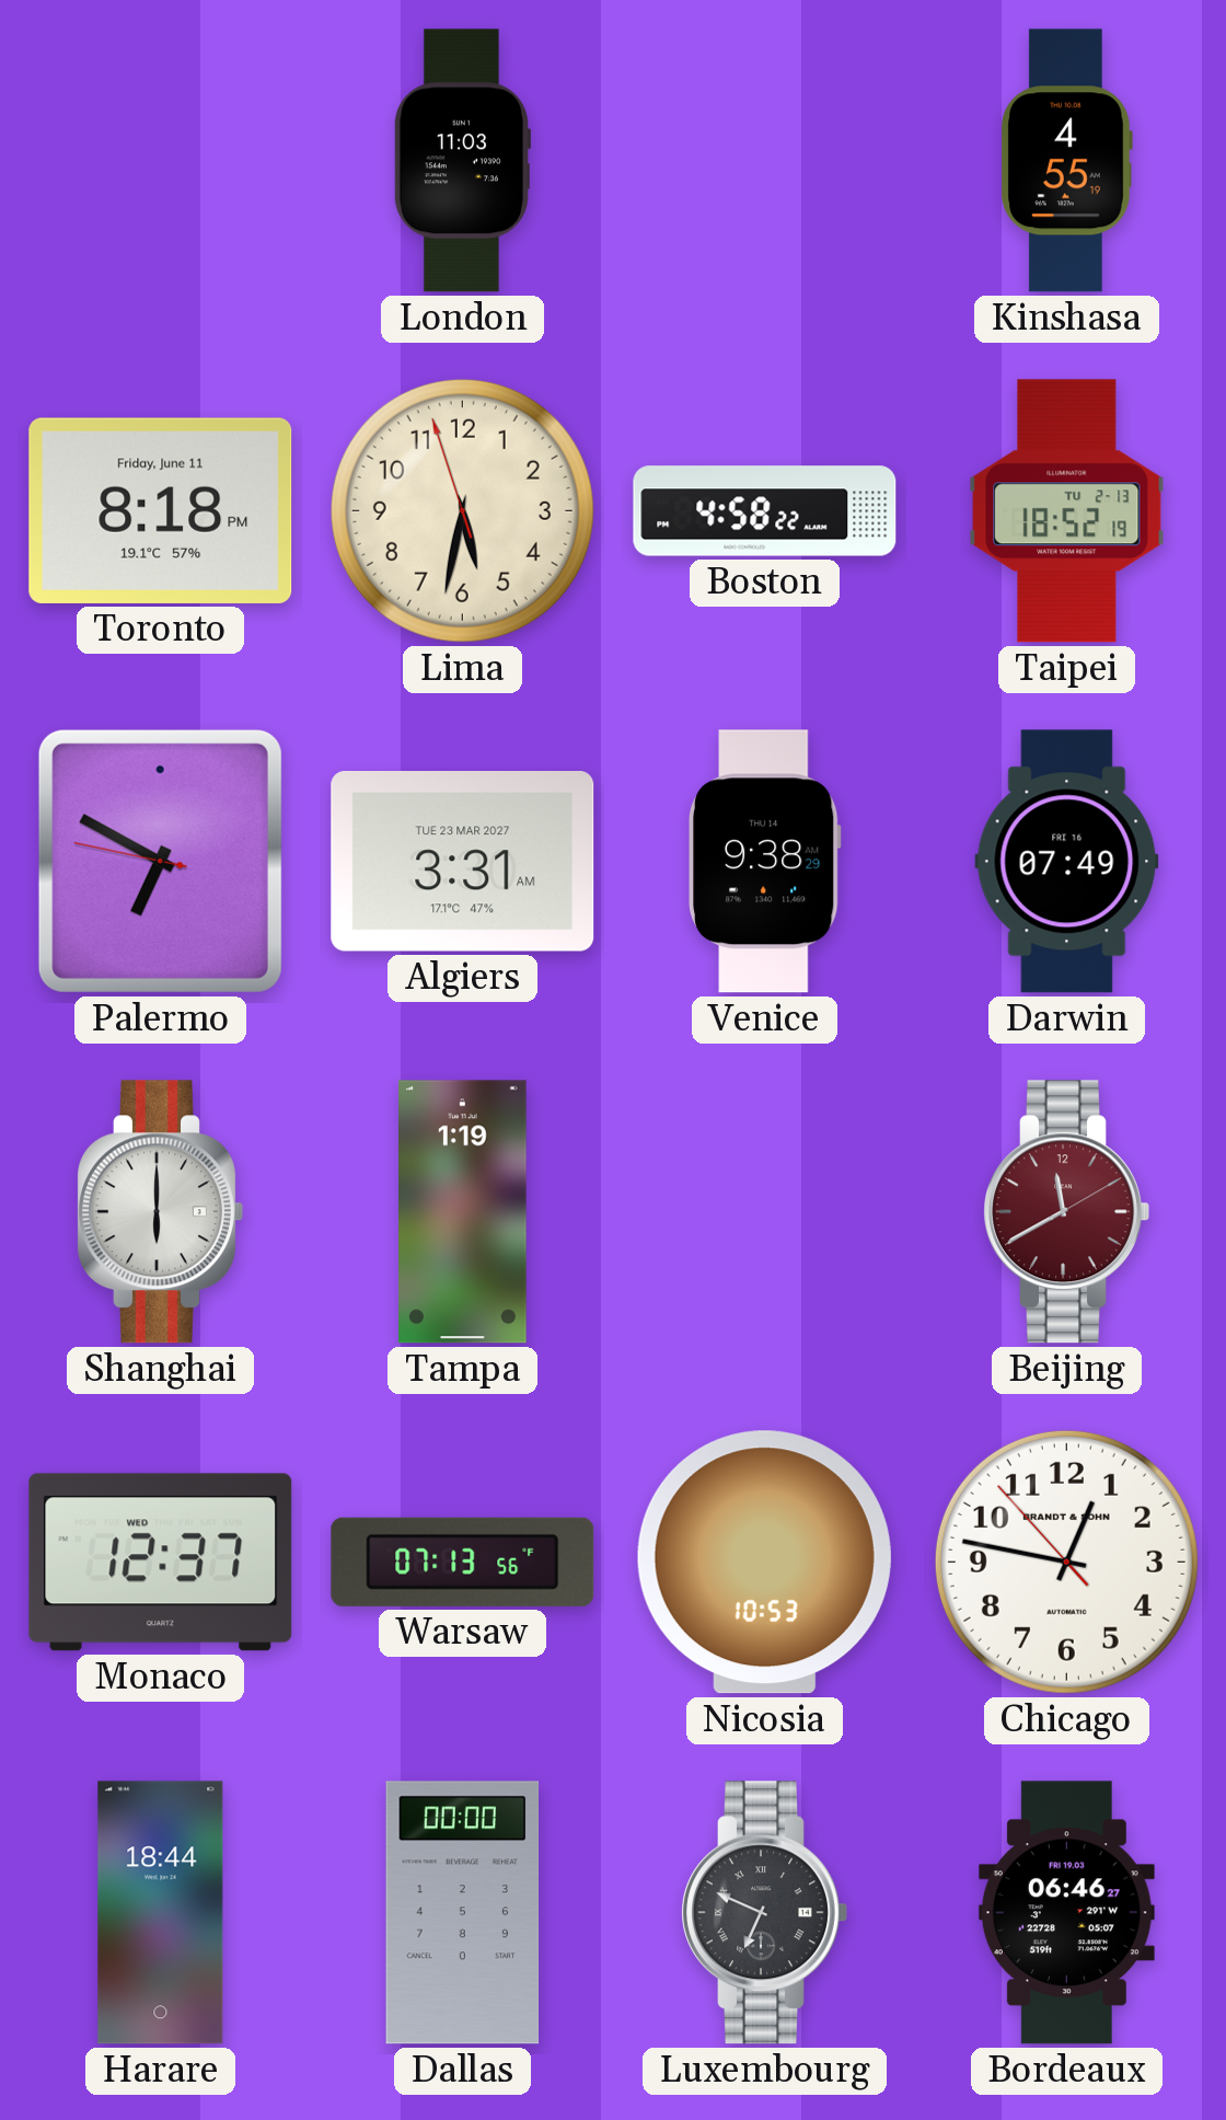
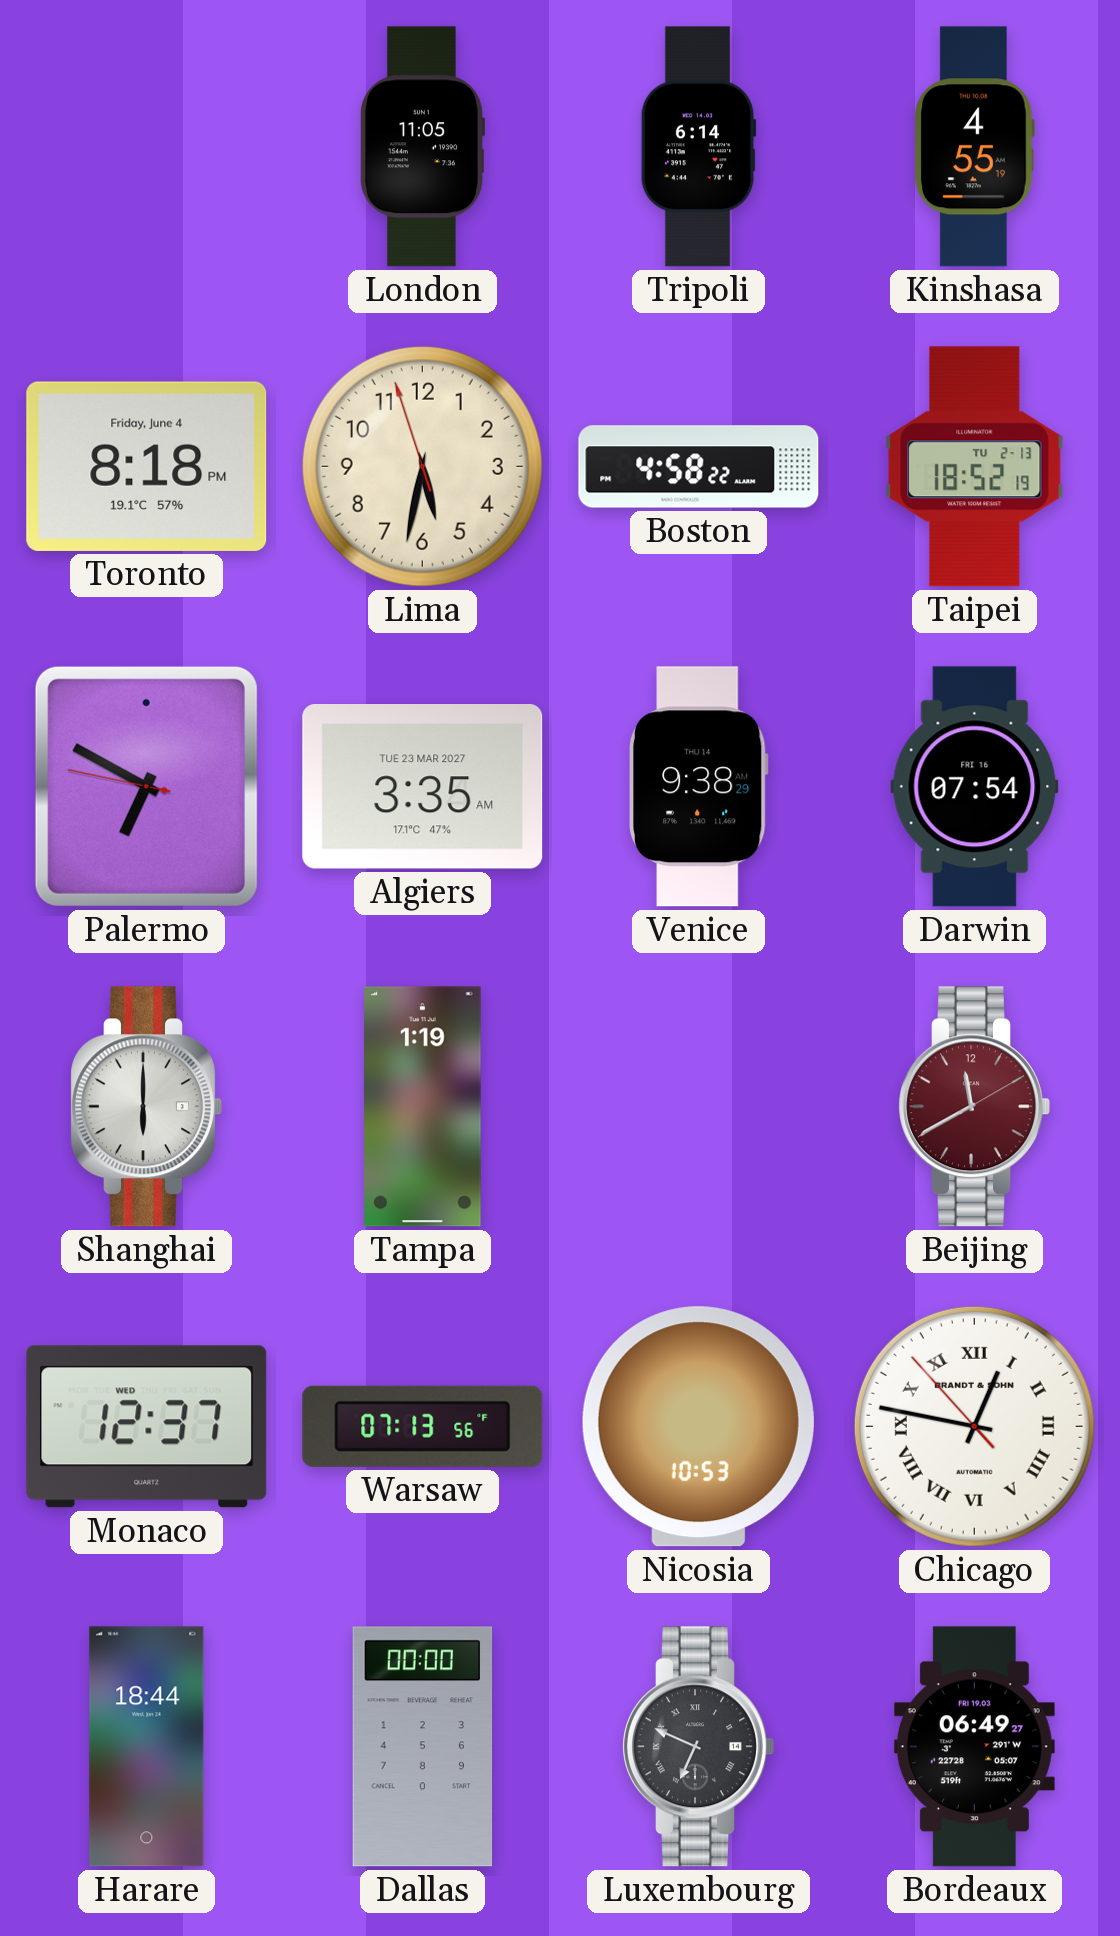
London: 11:03 -> 11:05 (422, 147)
Tripoli: none -> 6:14 (698, 147)
Toronto date: Friday, June 11 -> Friday, June 4 (147, 466)
Algiers: 3:31 -> 3:35 (423, 787)
Darwin: 07:49 -> 07:54 (975, 787)
Chicago numerals: Arabic -> Roman (974, 1426)
Bordeaux: 06:46 -> 06:49 (974, 1747)
